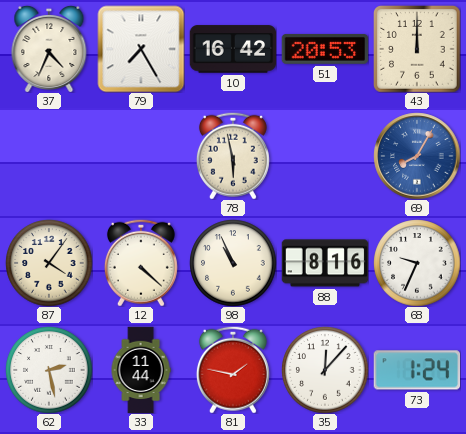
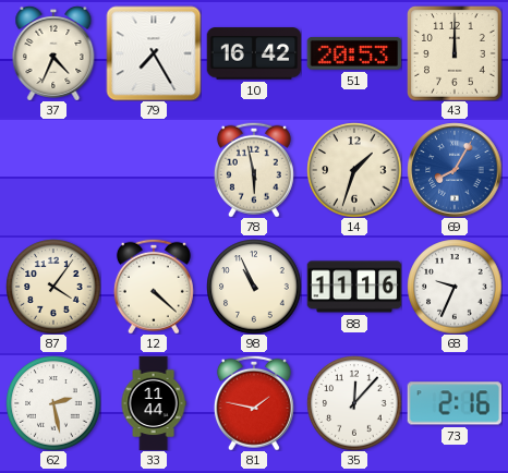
14: none -> 1:33 (354, 170)
88: 8:16 -> 11:16 (354, 287)
73: 1:24 -> 2:16 (455, 403)
